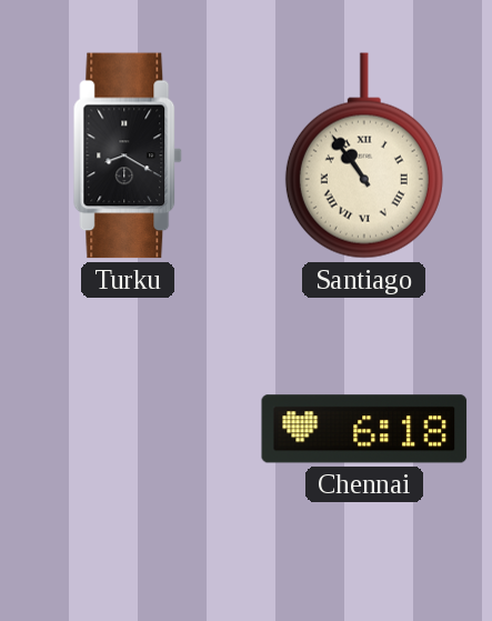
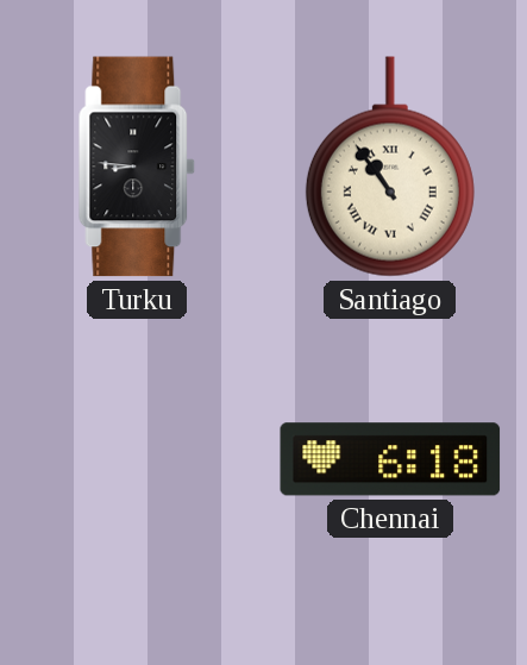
Turku: 8:20 -> 8:46 (137, 167)
